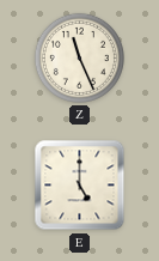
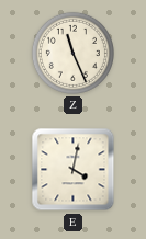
E: 5:00 -> 4:02 (74, 170)
